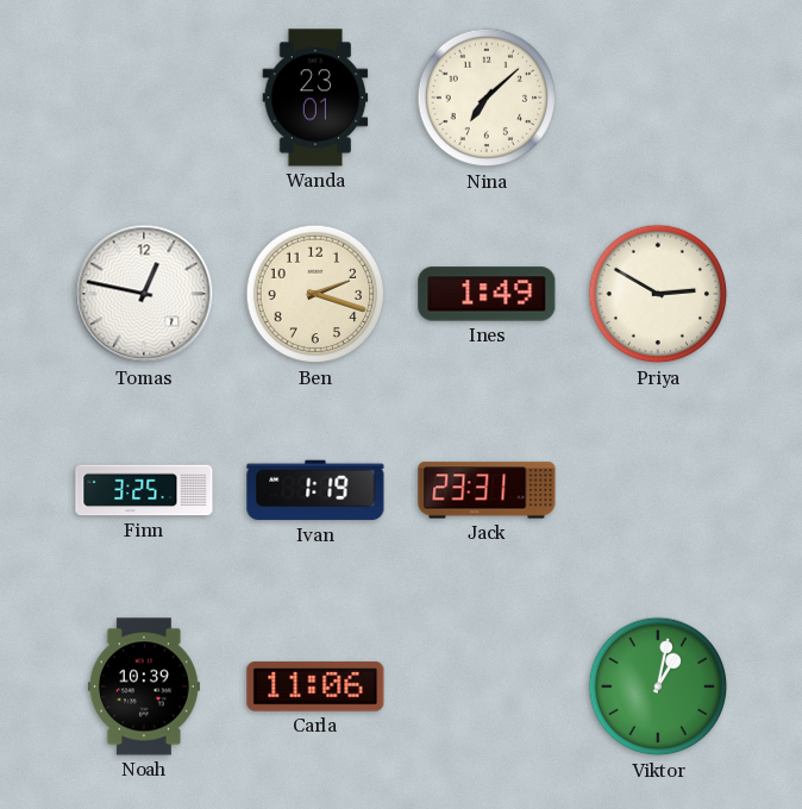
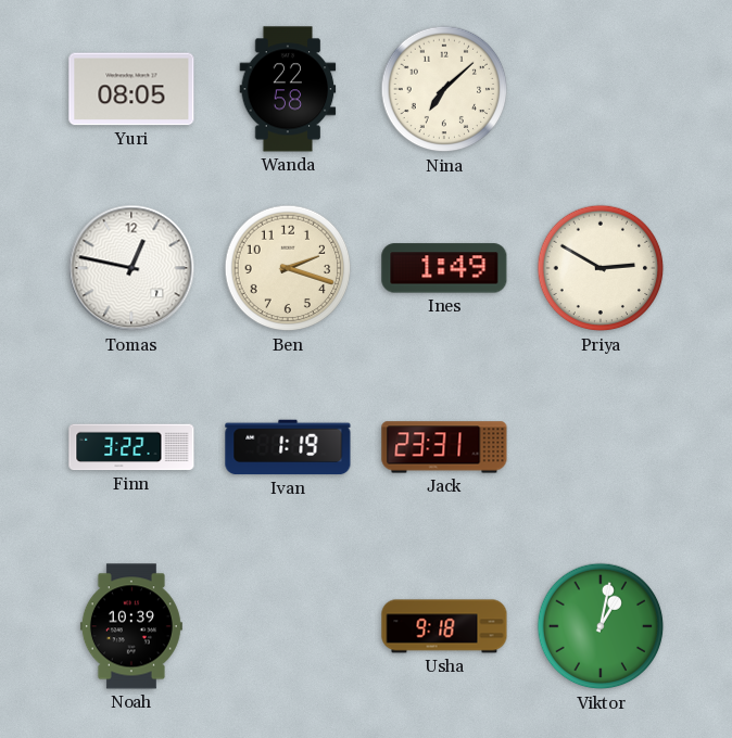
Yuri: none -> 08:05 (131, 89)
Wanda: 23:01 -> 22:58 (288, 89)
Finn: 3:25 -> 3:22 (131, 447)
Carla: 11:06 -> none (315, 686)
Usha: none -> 9:18 (444, 626)
